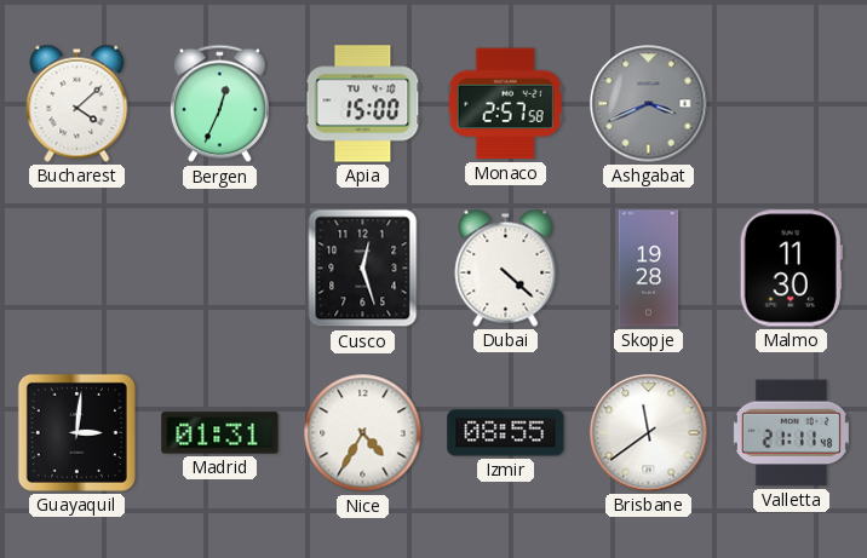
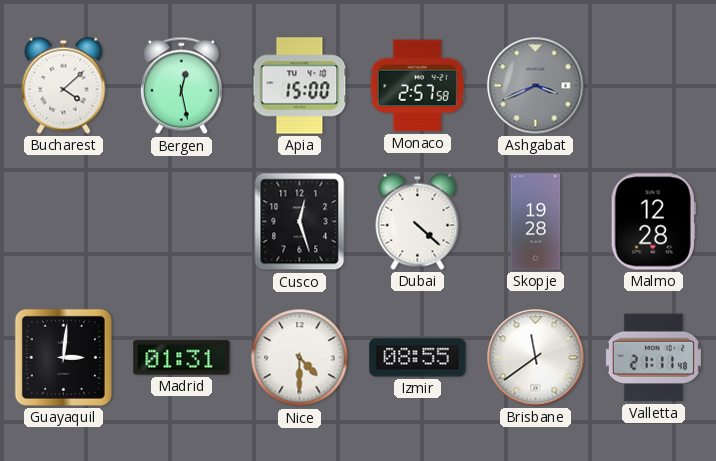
Bergen: 12:34 -> 12:28 (182, 86)
Malmo: 11:30 -> 12:28 (653, 222)
Nice: 4:35 -> 4:30 (300, 358)
